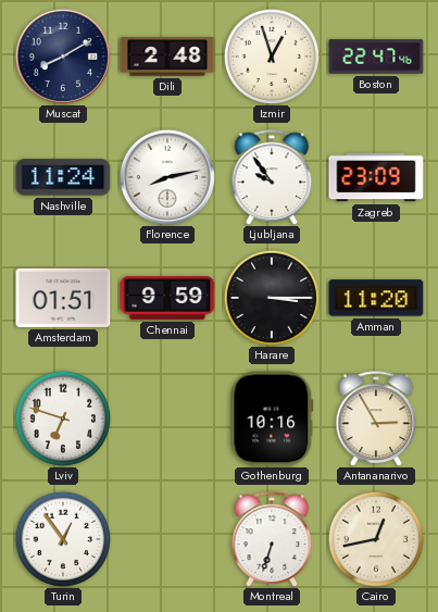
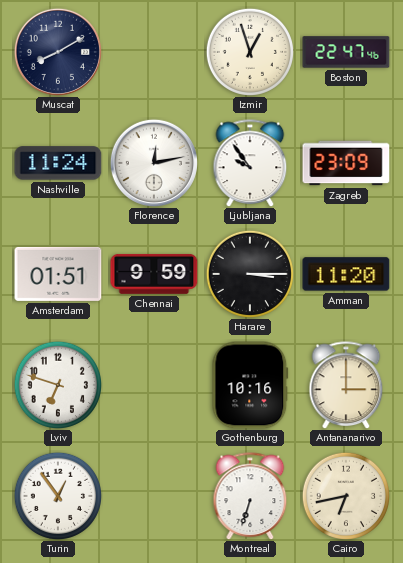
Dili: 2:48 -> none (167, 57)
Florence: 8:13 -> 12:13 (154, 163)
Antananarivo: 2:55 -> 3:00 (346, 385)
Cairo: 12:43 -> 6:43 (345, 495)
